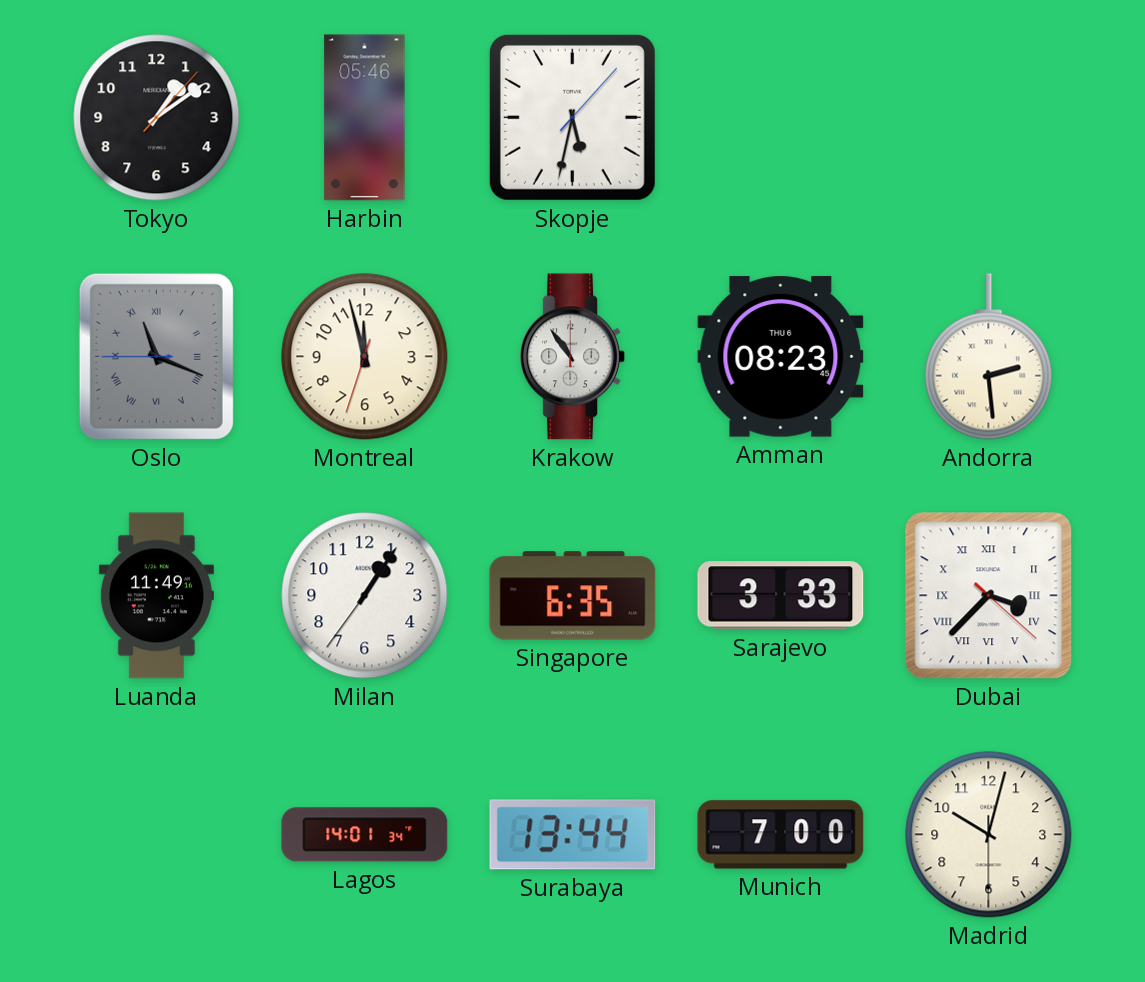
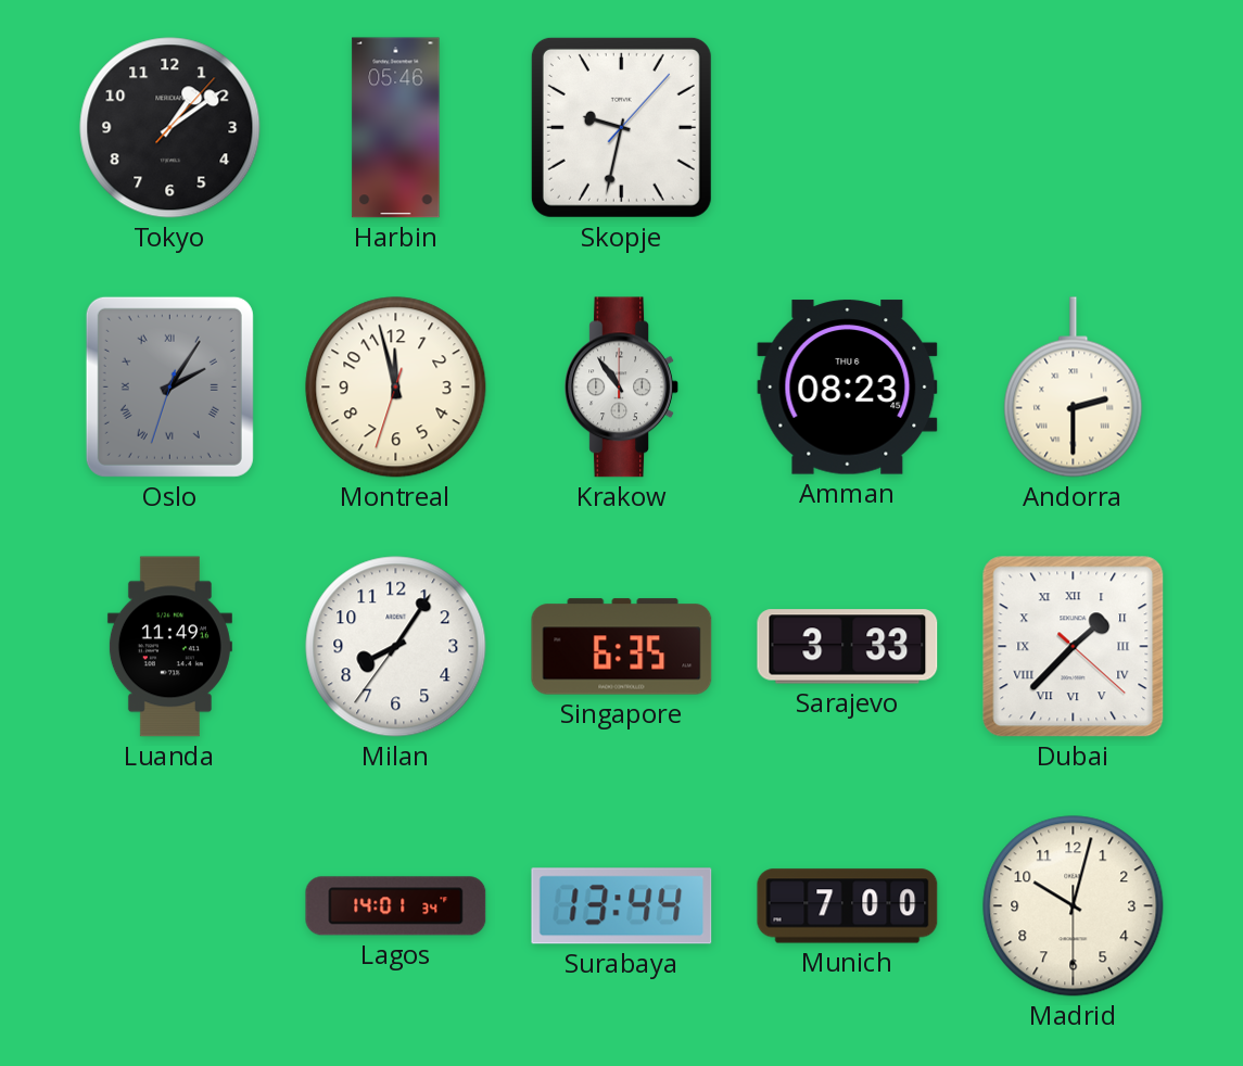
Skopje: 5:32 -> 9:32 (621, 127)
Oslo: 11:18 -> 2:05 (169, 386)
Andorra: 2:29 -> 2:30 (1074, 388)
Milan: 1:05 -> 8:05 (396, 647)
Dubai: 3:37 -> 1:37 (1074, 647)
